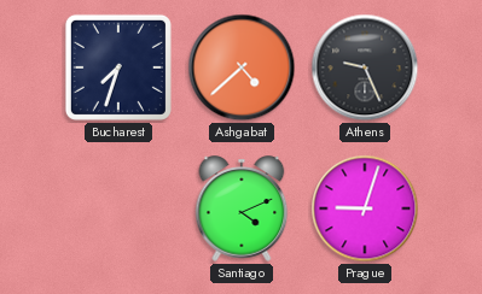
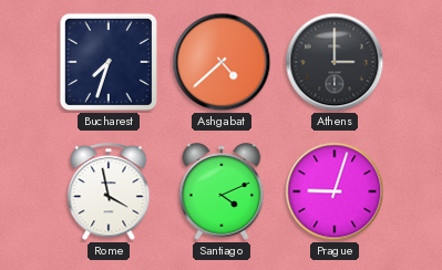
Athens: 9:26 -> 3:00 (335, 62)
Rome: none -> 3:58 (109, 193)
